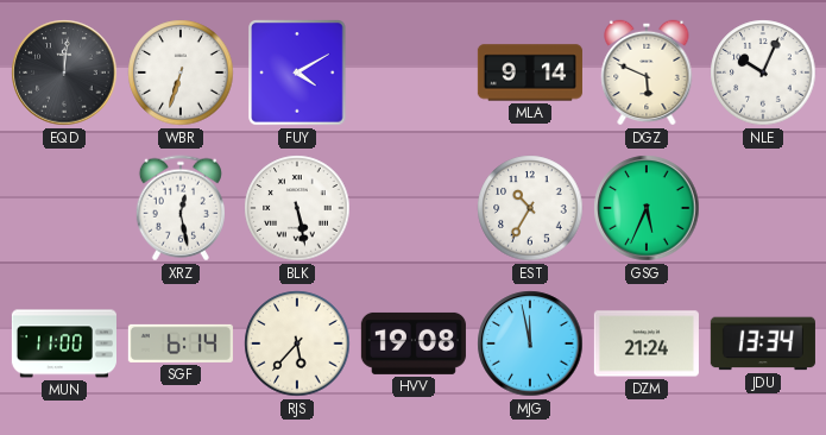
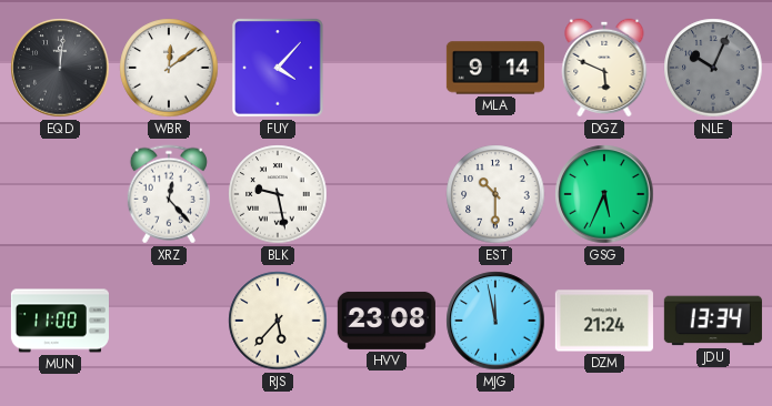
WBR: 6:33 -> 12:09 (169, 68)
FUY: 4:10 -> 4:07 (278, 68)
NLE dial: white -> grey (713, 68)
XRZ: 12:28 -> 12:23 (169, 194)
BLK: 5:28 -> 9:28 (278, 194)
EST: 10:35 -> 10:30 (495, 194)
SGF: 6:14 -> none (181, 343)
HVV: 19:08 -> 23:08 (387, 321)
